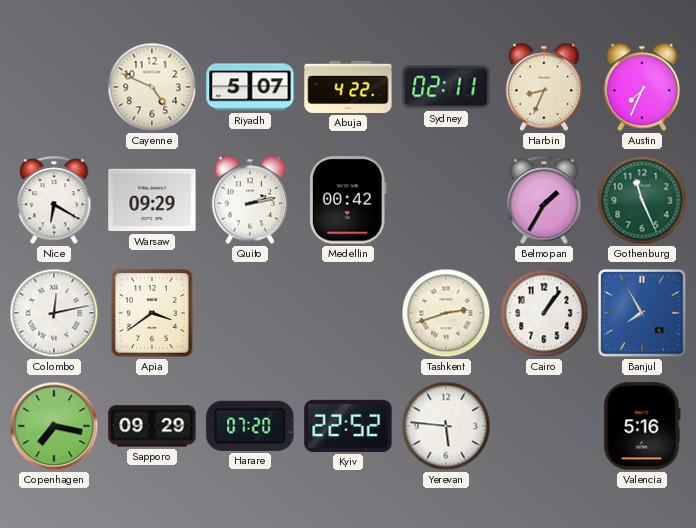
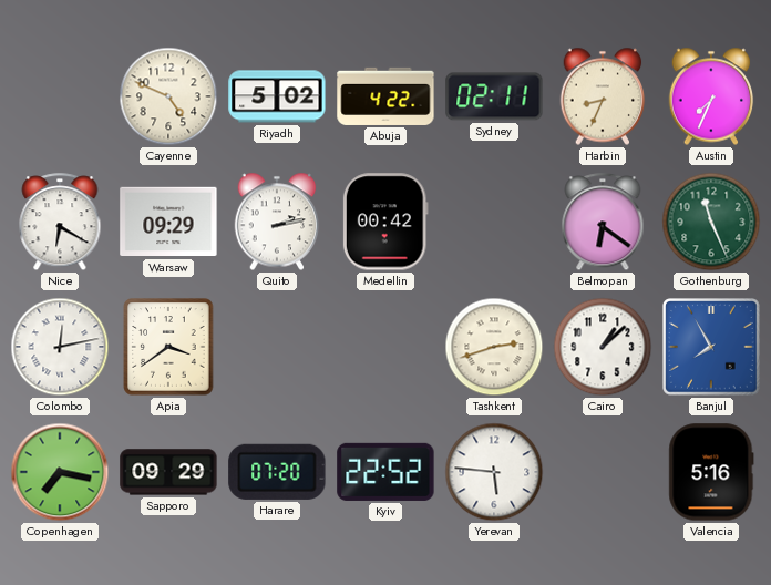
Riyadh: 5:07 -> 5:02 (277, 96)
Belmopan: 1:35 -> 6:21 (603, 223)
Cairo: 1:06 -> 1:08 (603, 347)
